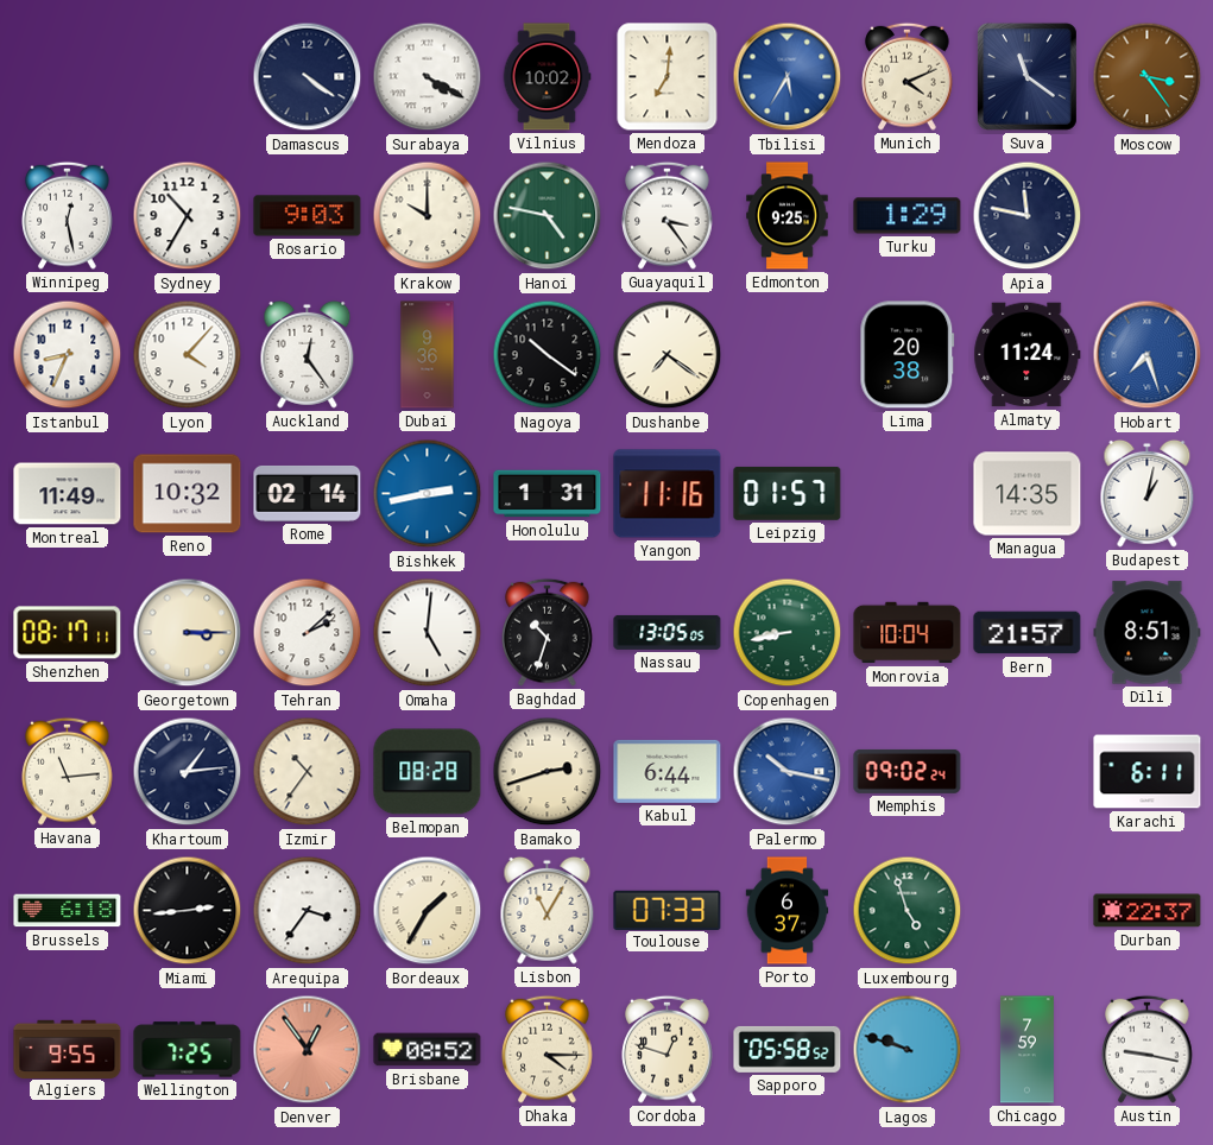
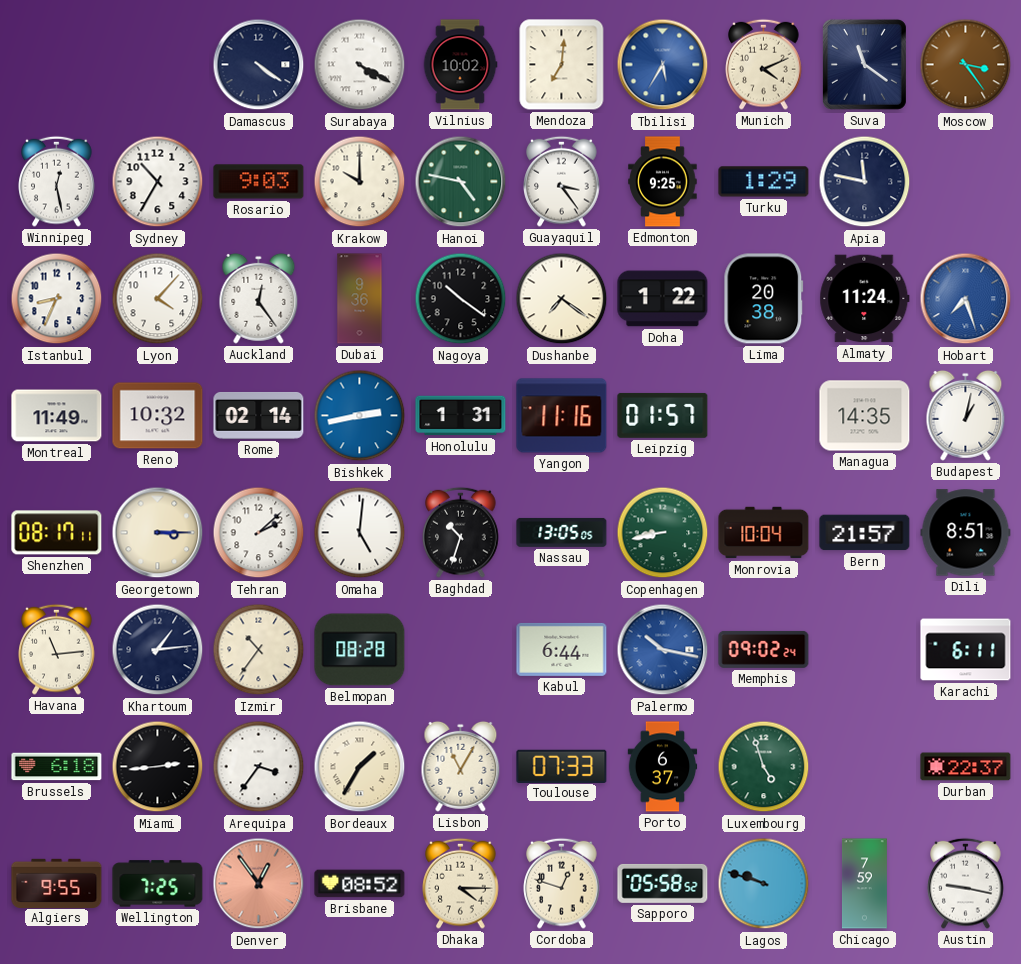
Doha: none -> 1:22 (663, 299)
Bamako: 2:42 -> none (548, 772)
